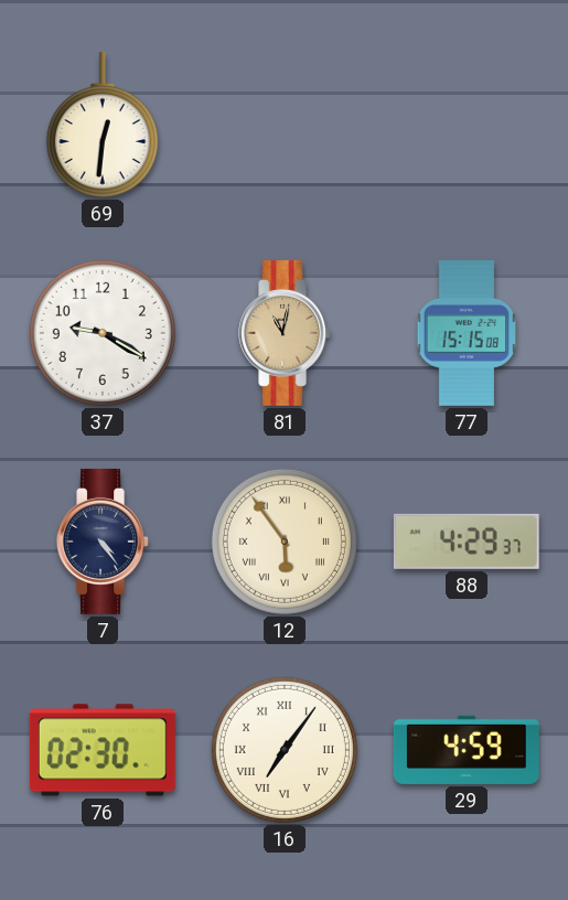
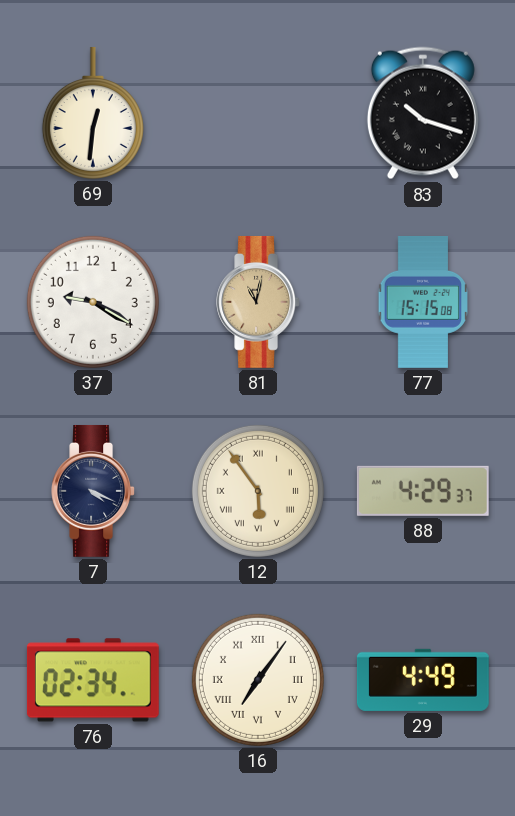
83: none -> 10:18 (423, 113)
7: 4:24 -> 4:19 (93, 491)
76: 02:30 -> 02:34 (93, 680)
29: 4:59 -> 4:49 (423, 680)
